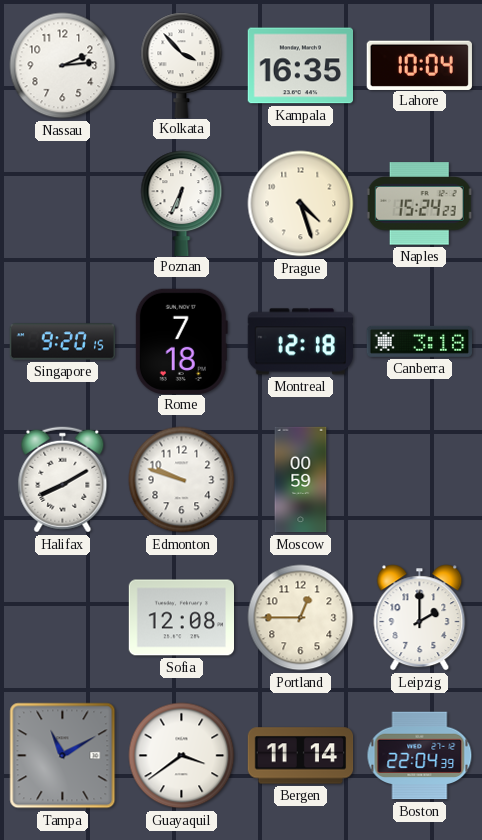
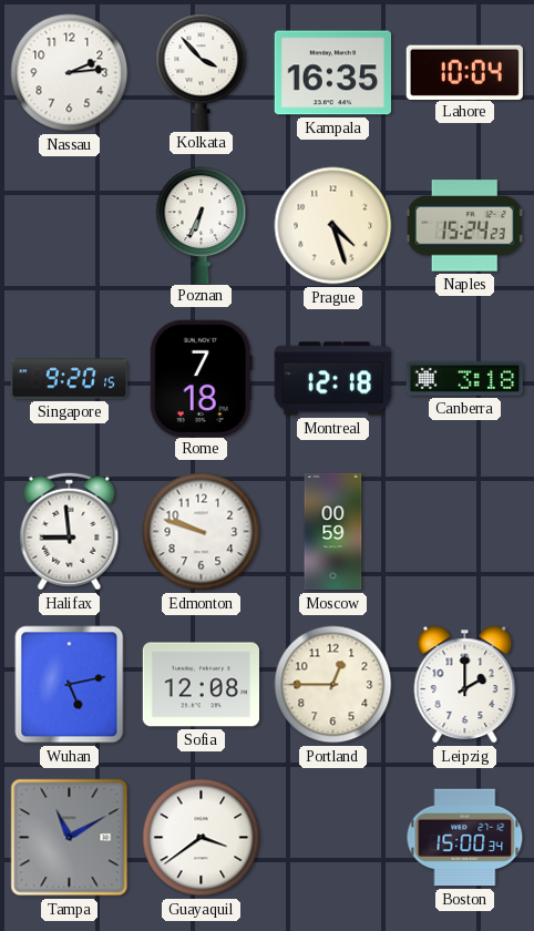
Halifax: 8:10 -> 8:59 (70, 532)
Wuhan: none -> 5:13 (70, 685)
Bergen: 11:14 -> none (301, 756)
Boston: 22:04 -> 15:00 (465, 838)
